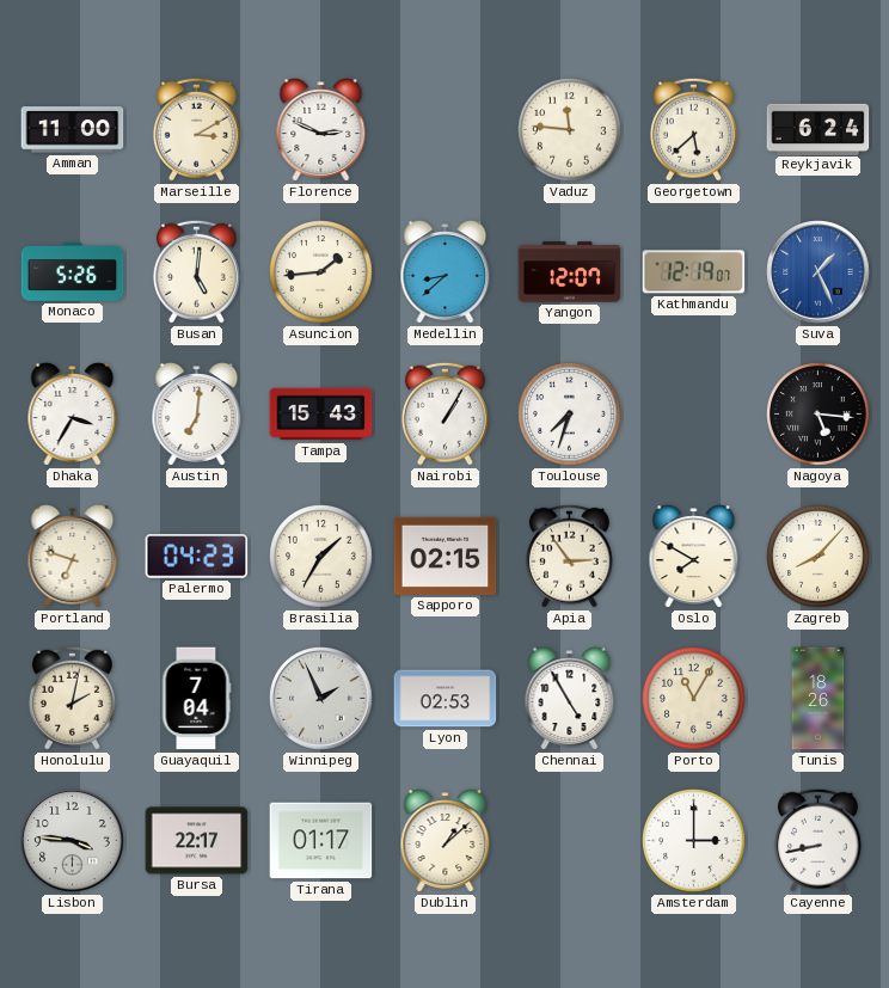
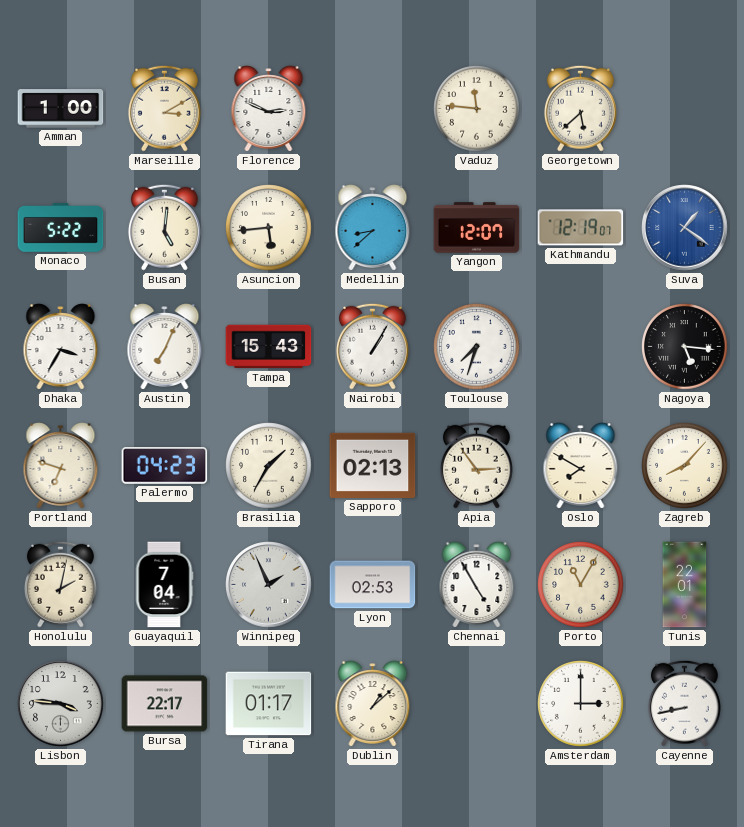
Amman: 11:00 -> 1:00 (61, 109)
Reykjavik: 6:24 -> none (819, 129)
Monaco: 5:26 -> 5:22 (61, 228)
Asuncion: 1:44 -> 5:44 (269, 228)
Suva: 1:26 -> 1:21 (685, 228)
Austin: 7:01 -> 7:04 (165, 347)
Sapporo: 02:15 -> 02:13 (373, 465)
Tunis: 18:26 -> 22:01 (685, 585)
